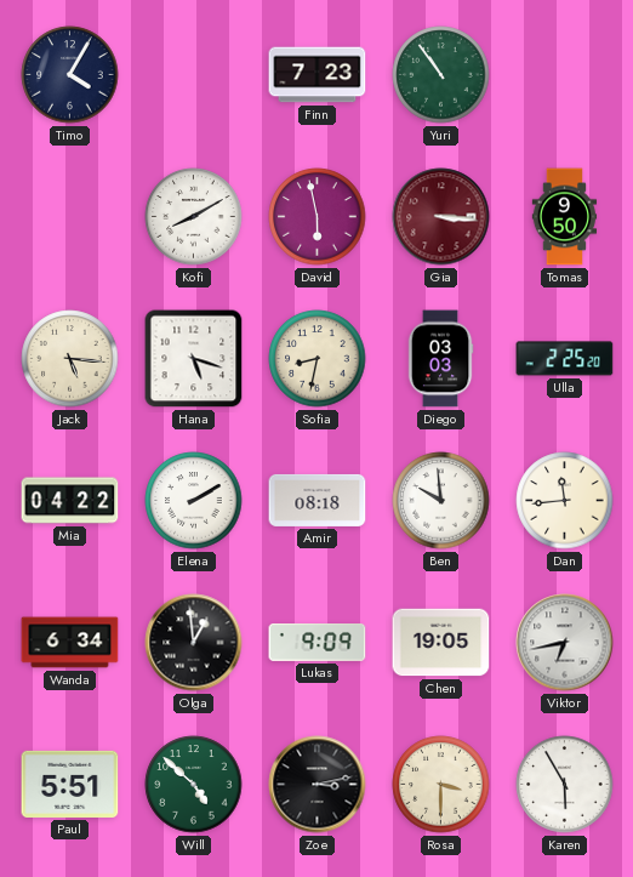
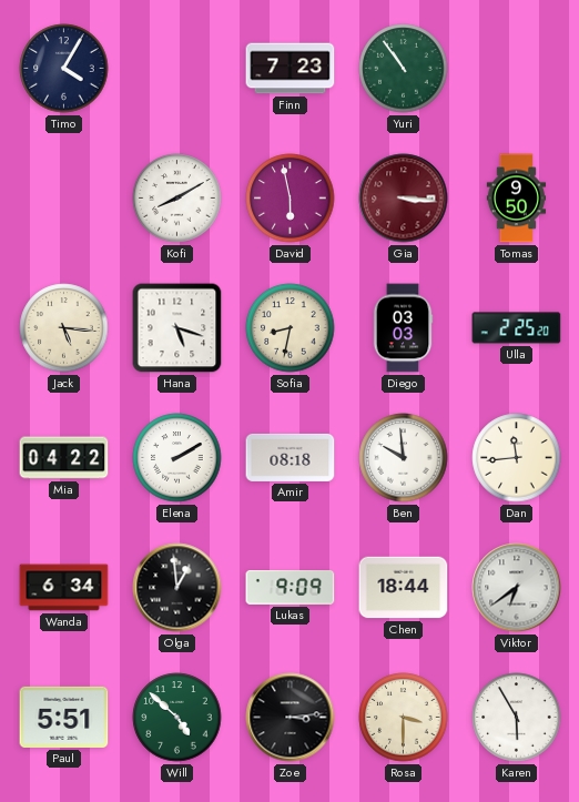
Chen: 19:05 -> 18:44 (404, 588)
Viktor: 6:43 -> 6:39 (517, 588)
Zoe: 3:13 -> 3:14 (291, 718)
